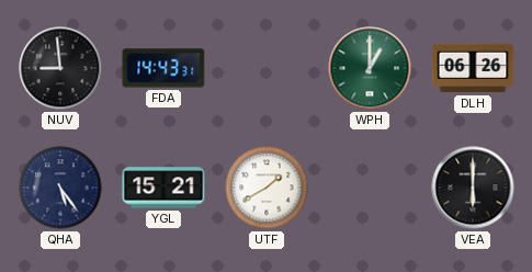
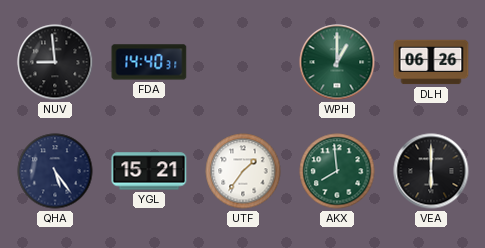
FDA: 14:43 -> 14:40 (149, 62)
UTF: 1:40 -> 1:36 (243, 171)
AKX: none -> 7:59 (337, 171)
